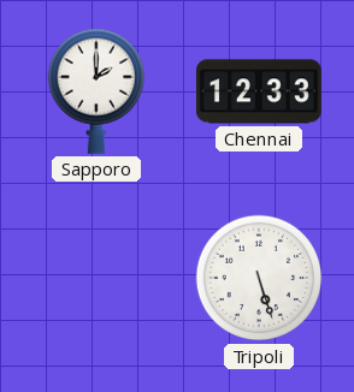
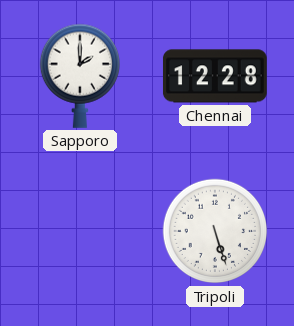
Chennai: 12:33 -> 12:28 (215, 76)
